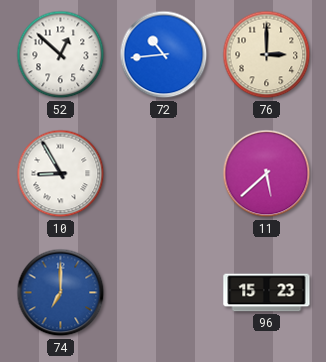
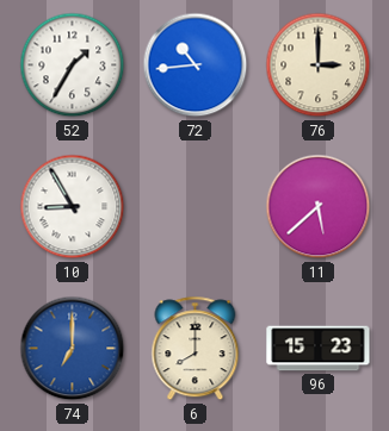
52: 12:52 -> 1:35 (73, 65)
6: none -> 8:00 (196, 349)
